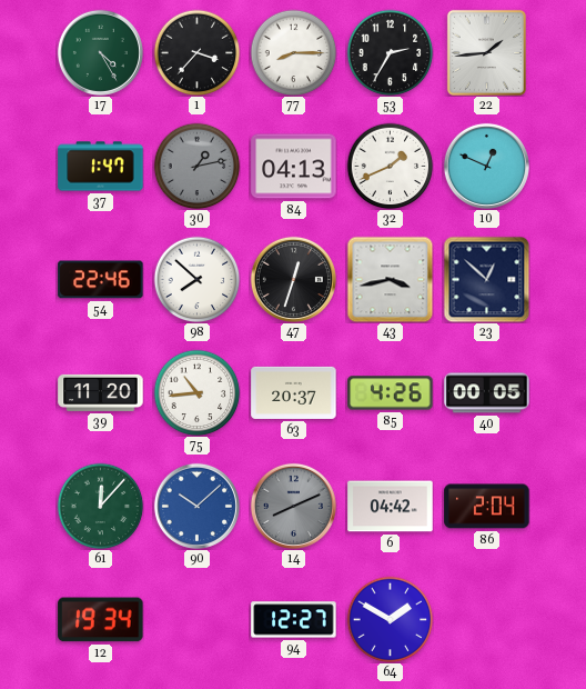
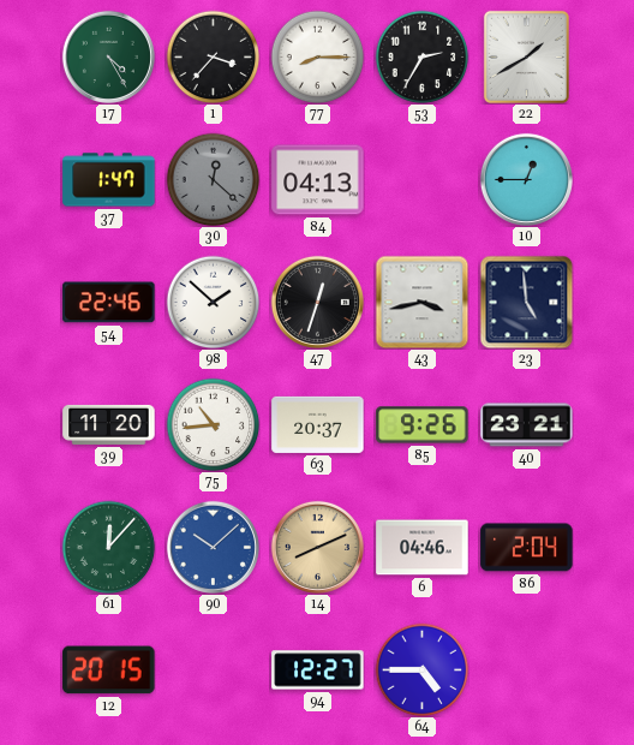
22: 1:44 -> 1:40 (526, 56)
30: 1:13 -> 12:22 (213, 179)
32: 1:41 -> none (390, 166)
10: 12:49 -> 12:45 (526, 179)
98: 7:52 -> 1:52 (213, 302)
23: 12:52 -> 4:59 (526, 302)
85: 4:26 -> 9:26 (423, 425)
40: 00:05 -> 23:21 (527, 425)
14 dial: grey -> champagne (317, 547)
6: 04:42 -> 04:46 (423, 548)
12: 19:34 -> 20:15 (109, 670)
64: 1:50 -> 4:45 (421, 669)
